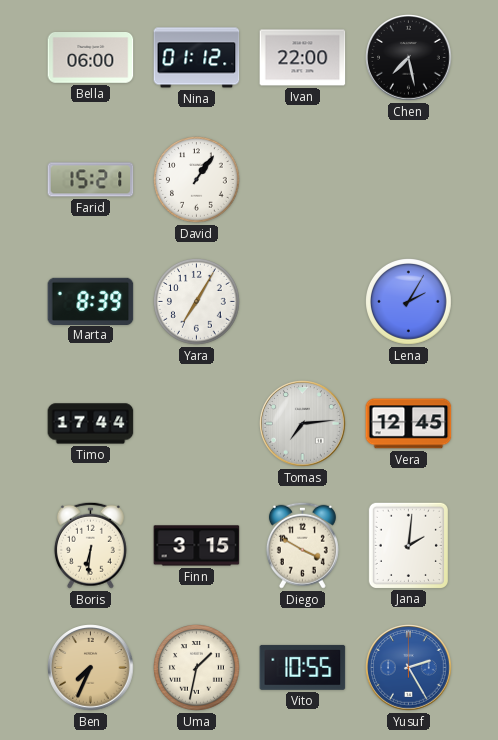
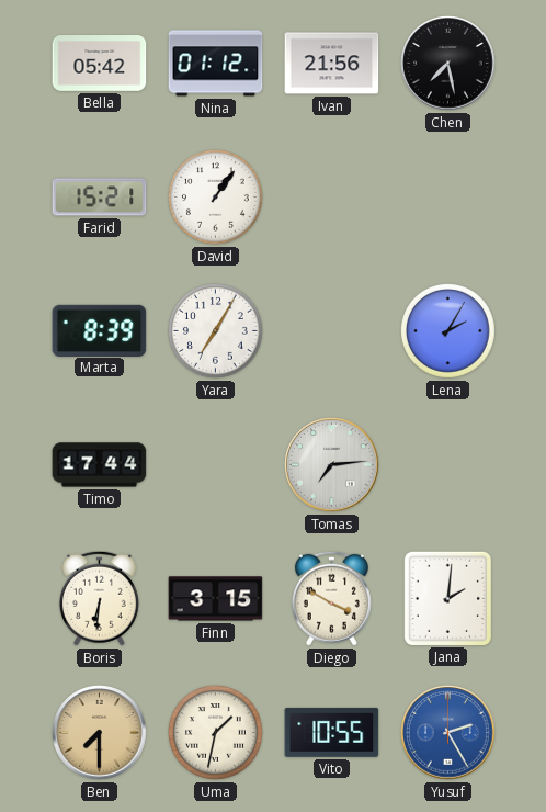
Bella: 06:00 -> 05:42 (100, 64)
Ivan: 22:00 -> 21:56 (332, 64)
Vera: 12:45 -> none (409, 424)
Ben: 7:34 -> 7:30 (100, 733)
